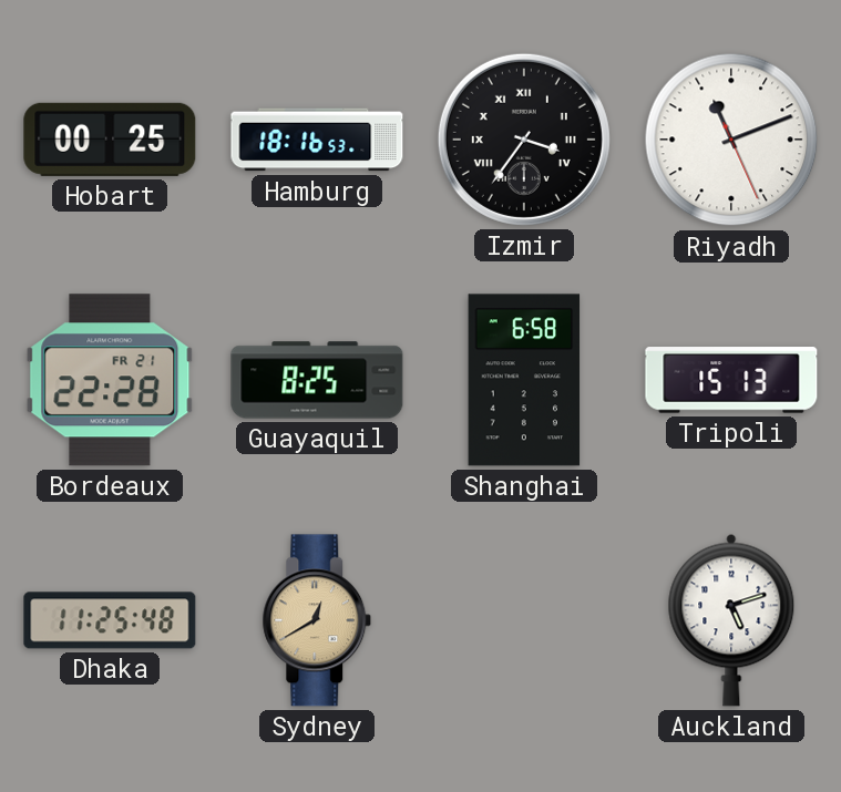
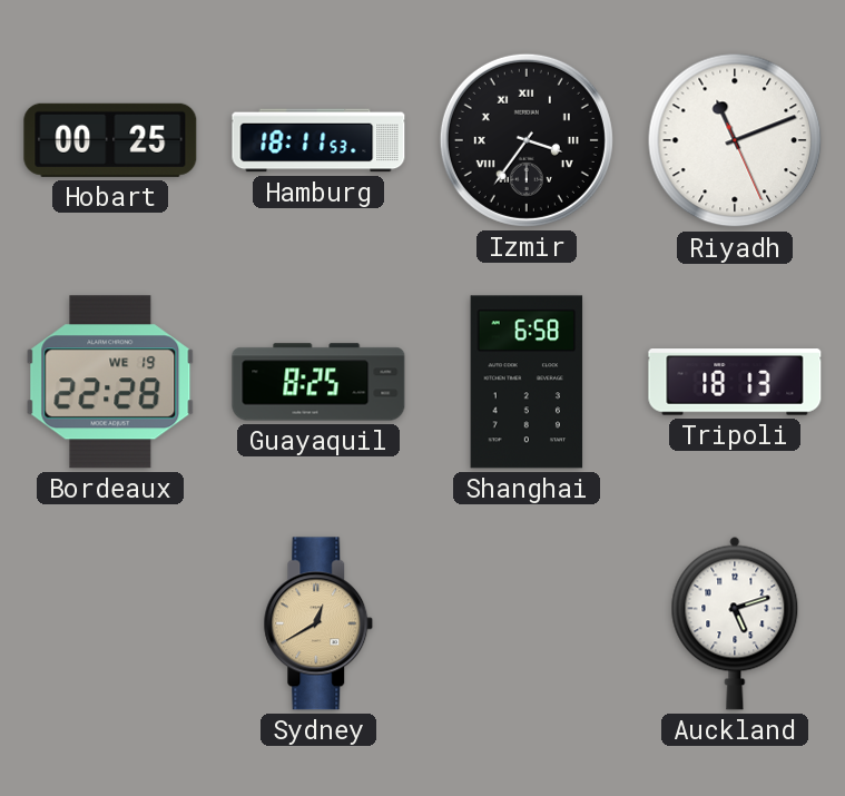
Hamburg: 18:16 -> 18:11 (318, 140)
Bordeaux date: FR 21 -> WE 19 (110, 382)
Tripoli: 15:13 -> 18:13 (735, 382)
Dhaka: 11:25 -> none (110, 620)
